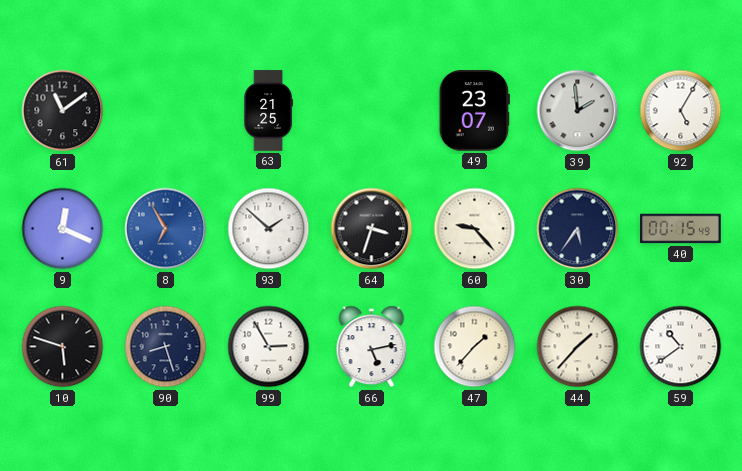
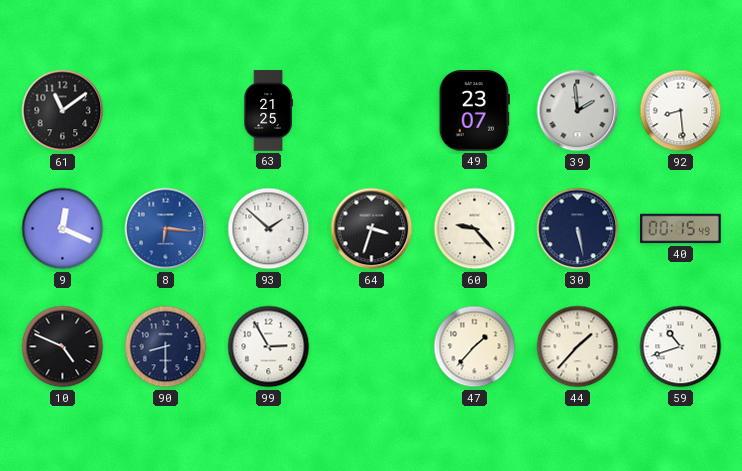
92: 5:05 -> 8:29 (681, 111)
8: 6:55 -> 6:16 (166, 229)
30: 5:36 -> 5:28 (578, 229)
10: 5:48 -> 4:49 (63, 347)
90: 8:27 -> 8:30 (166, 347)
66: 5:13 -> none (372, 347)
59: 10:39 -> 10:42 (681, 347)
